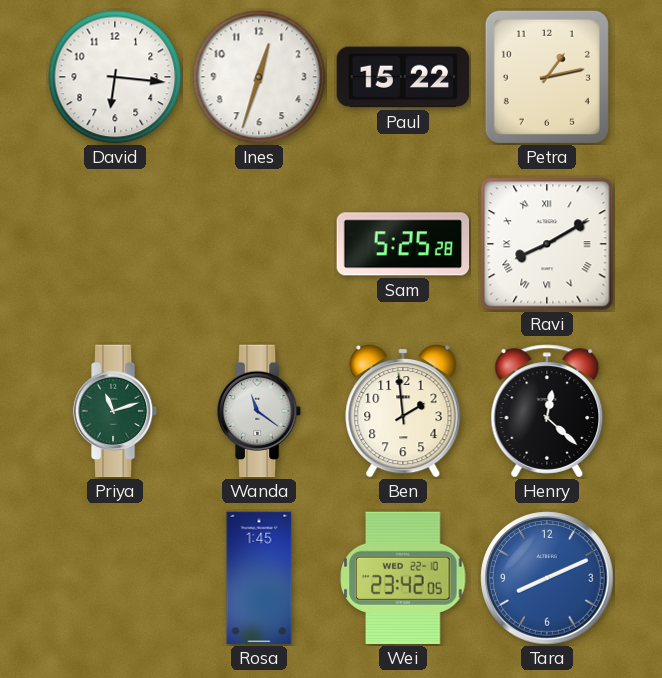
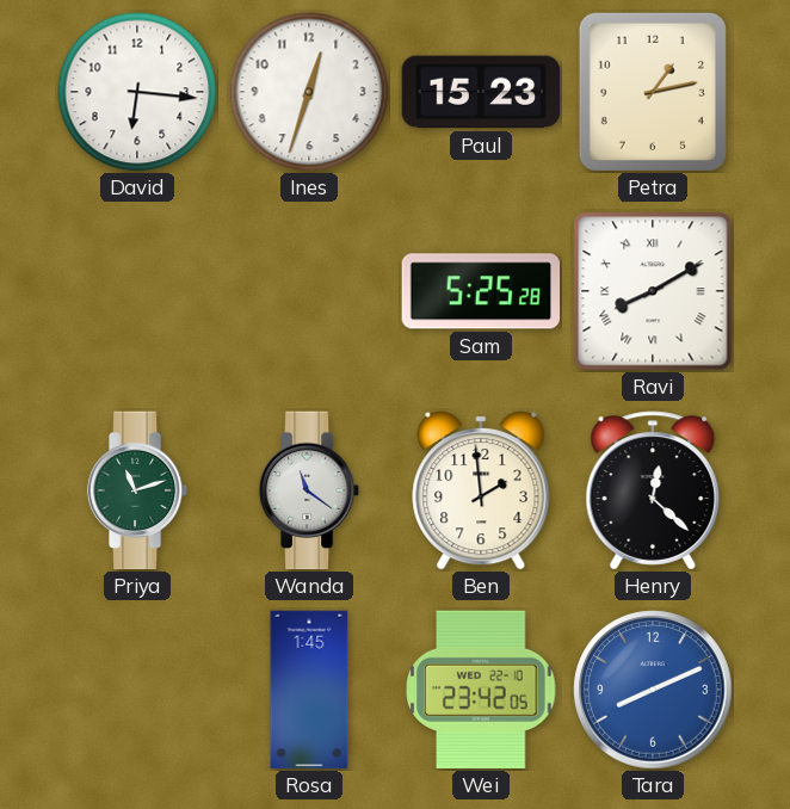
Paul: 15:22 -> 15:23 (481, 92)
